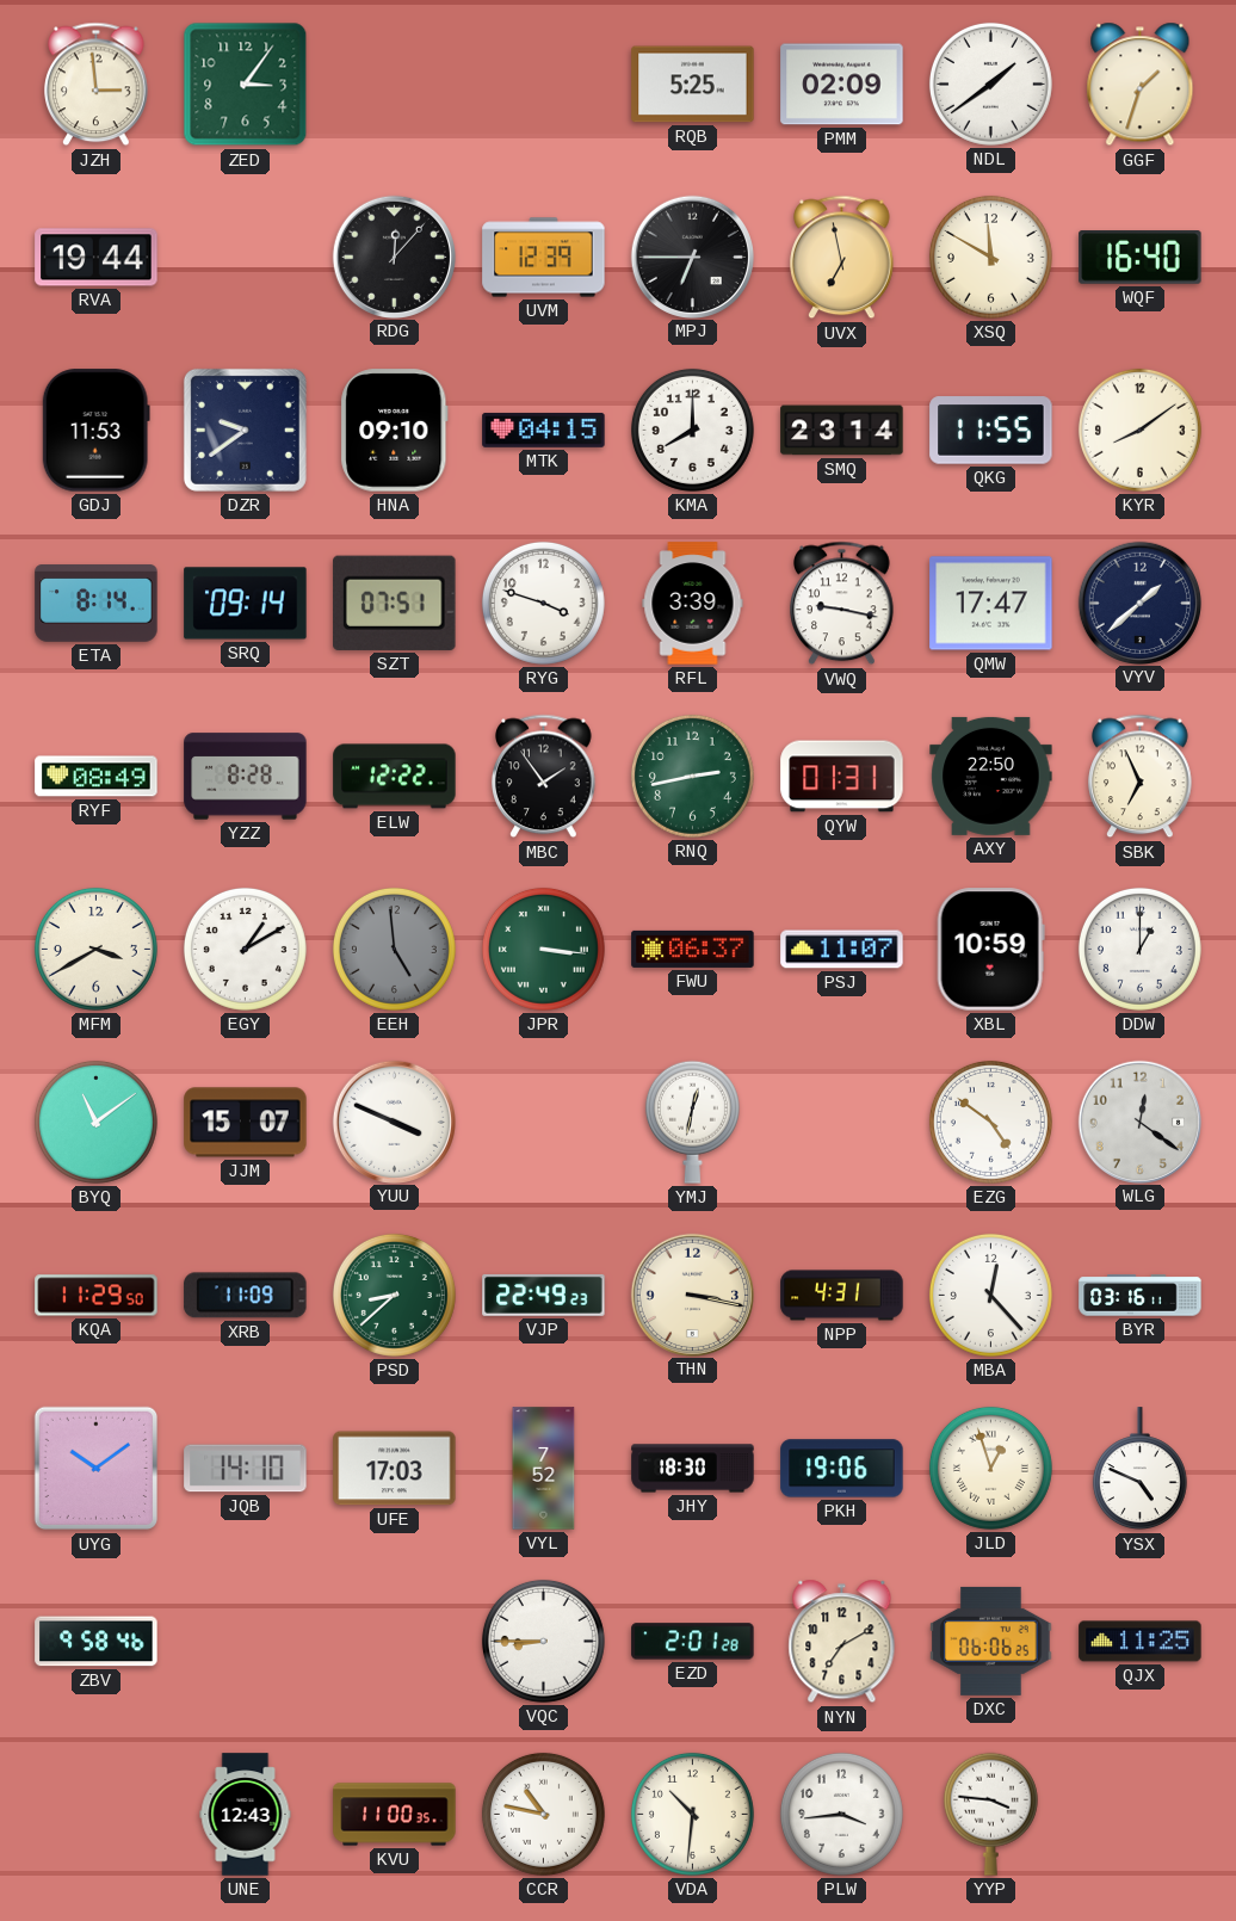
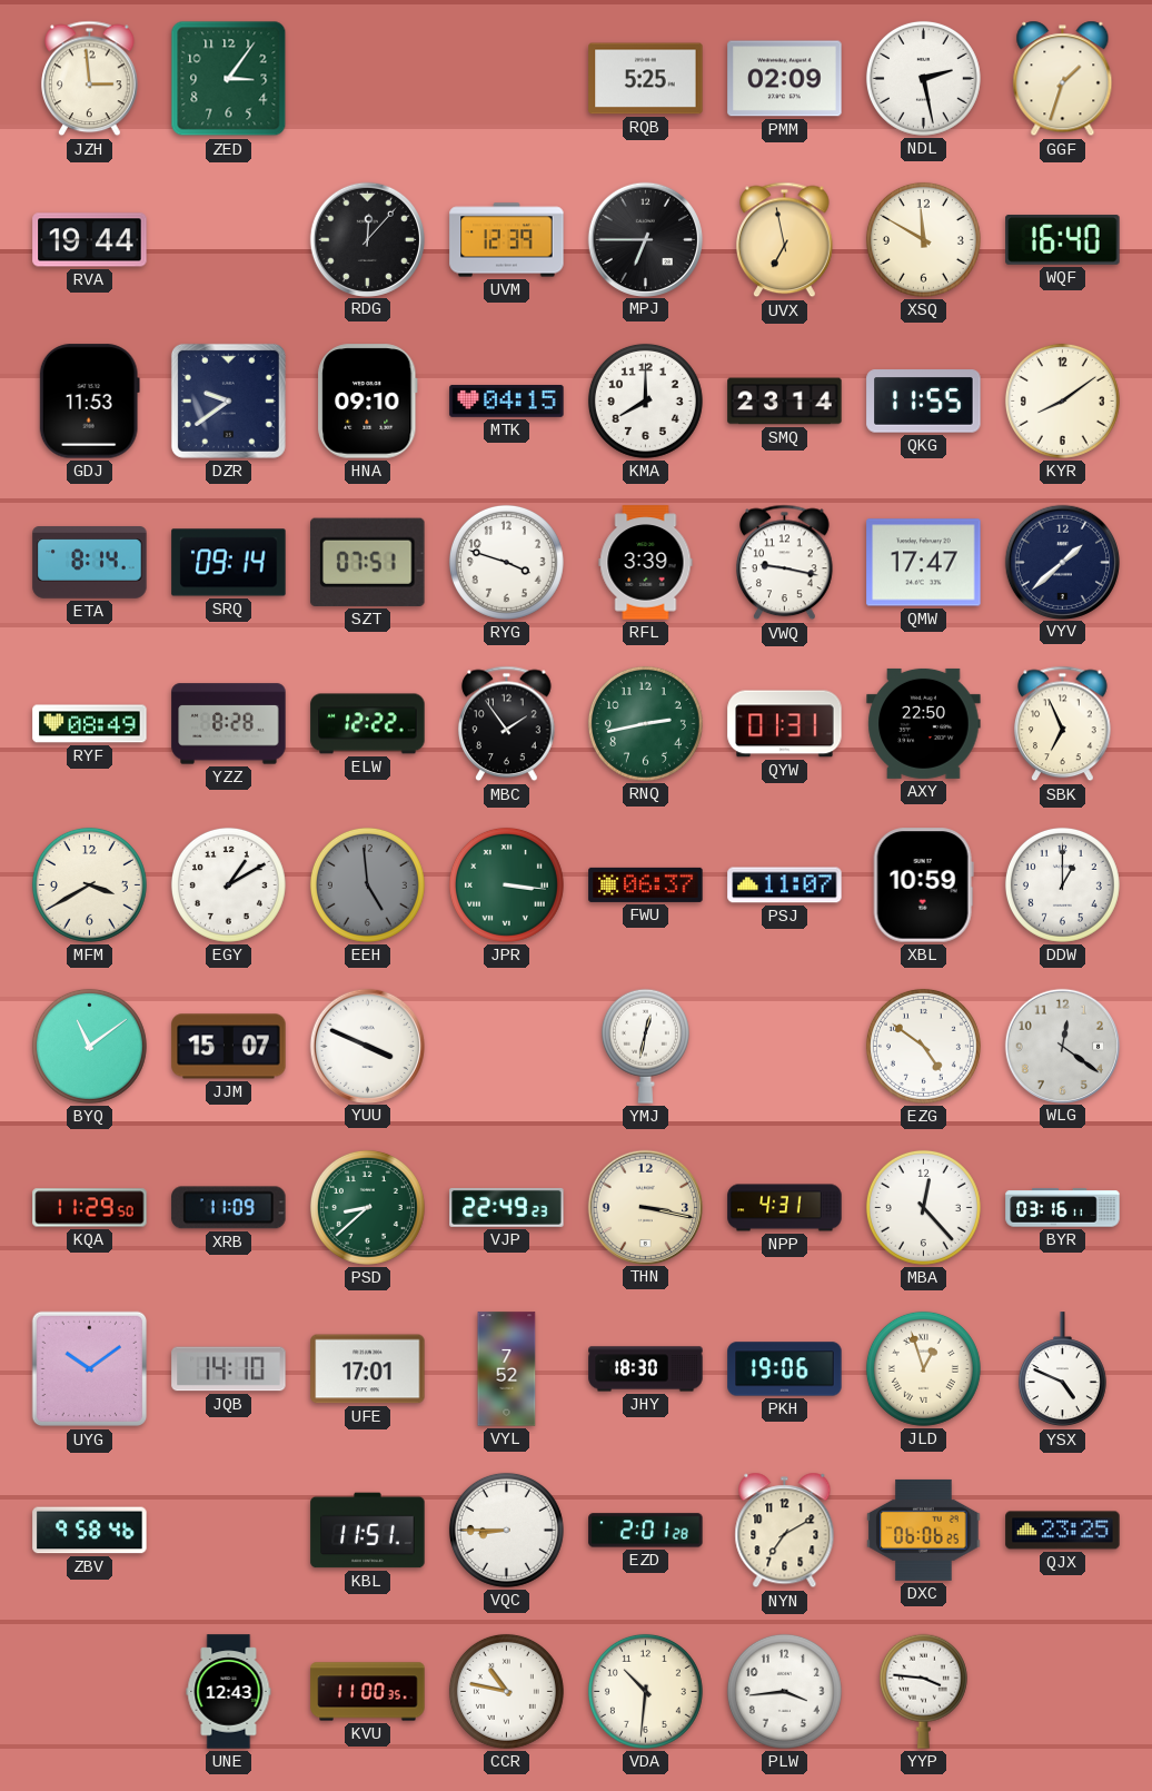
NDL: 1:39 -> 2:28 (923, 78)
UFE: 17:03 -> 17:01 (368, 1369)
KBL: none -> 11:51 (368, 1531)
QJX: 11:25 -> 23:25 (1063, 1531)
